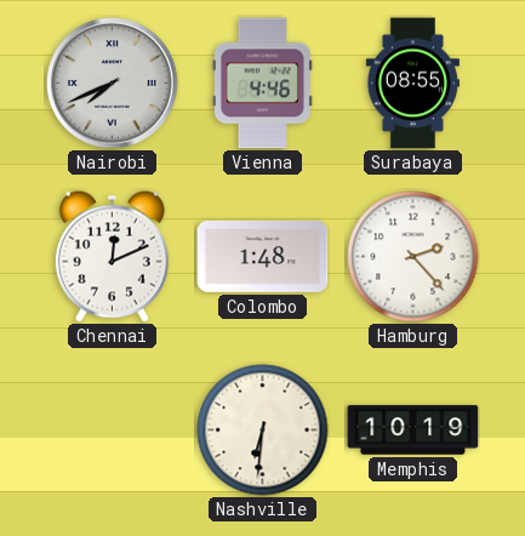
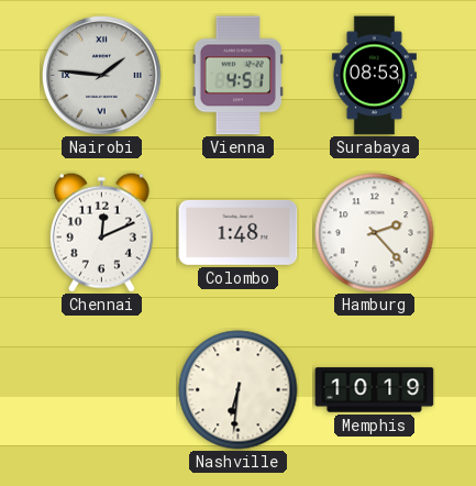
Nairobi: 7:41 -> 1:46 (102, 76)
Vienna: 4:46 -> 4:51 (237, 76)
Surabaya: 08:55 -> 08:53 (374, 76)
